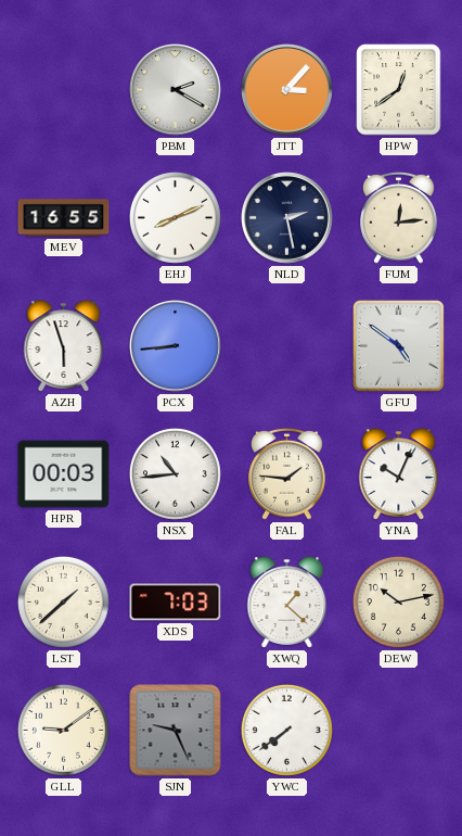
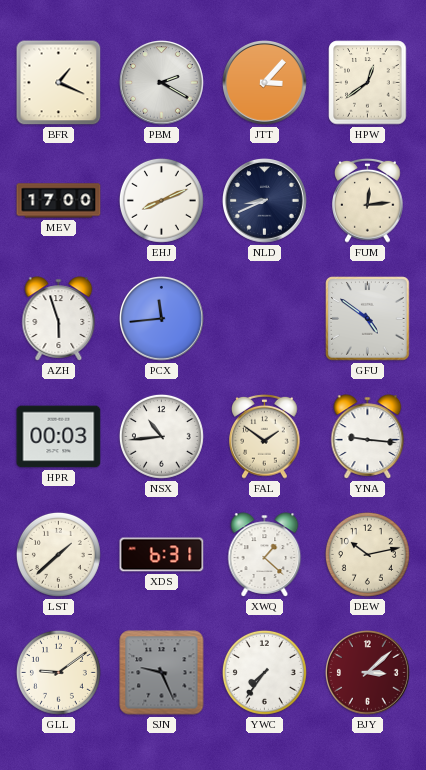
BFR: none -> 1:19 (59, 83)
MEV: 16:55 -> 17:00 (59, 201)
NLD: 2:28 -> 8:41 (265, 201)
PCX: 8:44 -> 11:44 (162, 319)
FAL: 1:46 -> 1:51 (265, 436)
YNA: 10:04 -> 9:16 (368, 437)
XDS: 7:03 -> 6:31 (162, 555)
YWC: 7:39 -> 7:36 (264, 672)
BJY: none -> 3:08 (368, 673)
